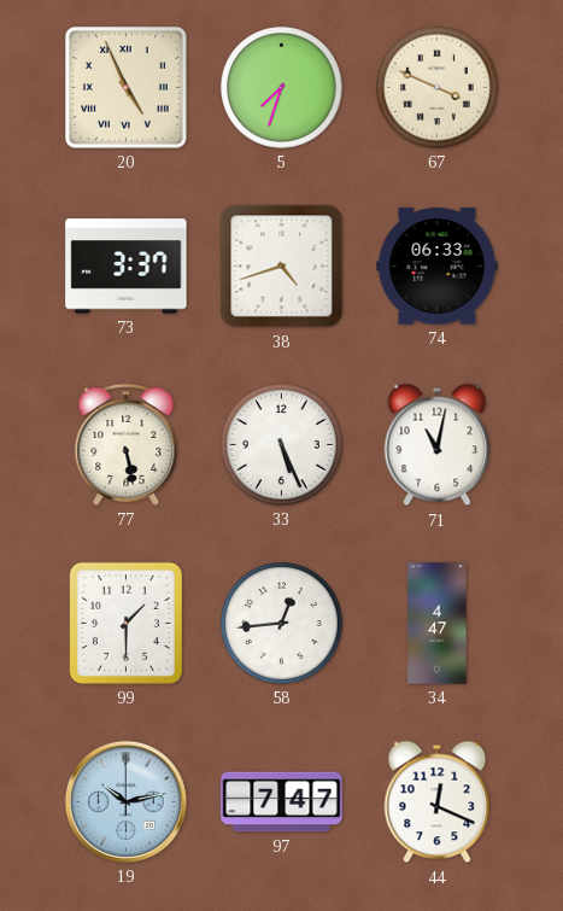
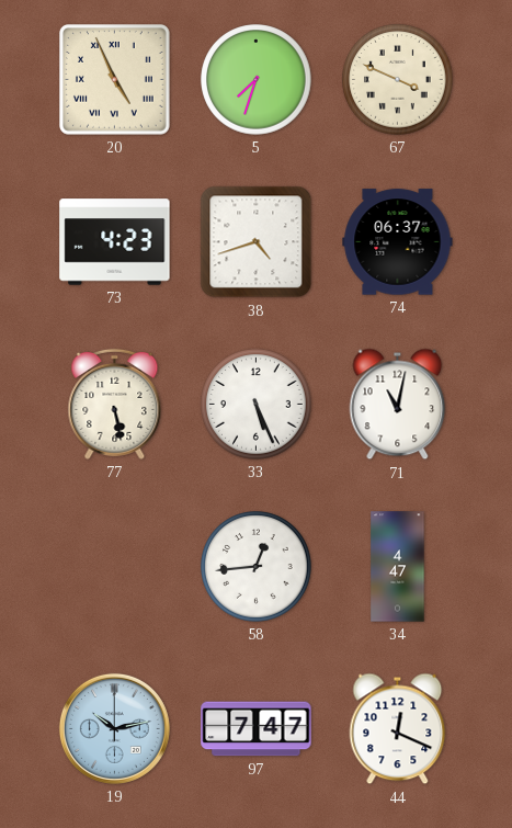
73: 3:37 -> 4:23 (115, 242)
74: 06:33 -> 06:37 (398, 242)
99: 1:30 -> none (125, 623)
